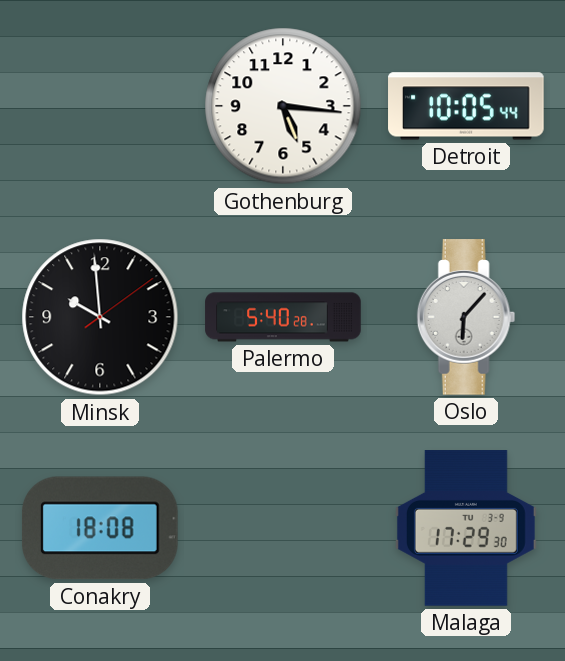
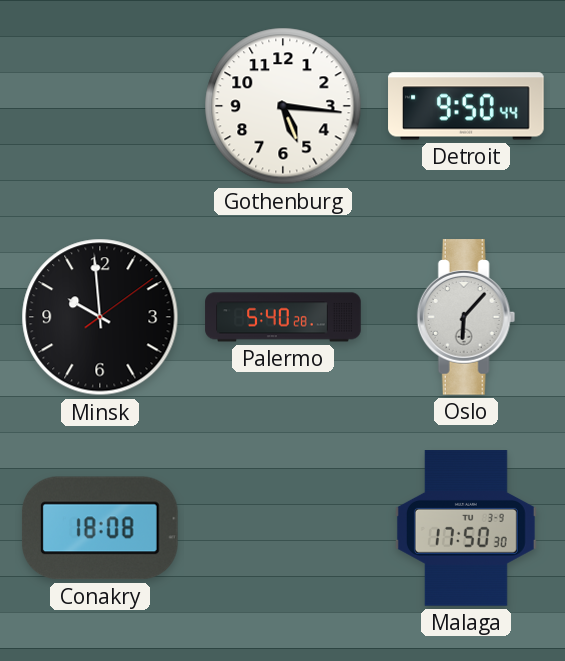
Detroit: 10:05 -> 9:50 (466, 106)
Malaga: 17:29 -> 17:50 (466, 528)
